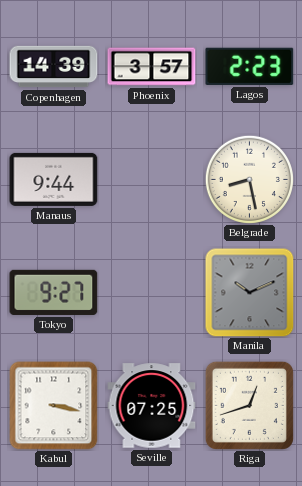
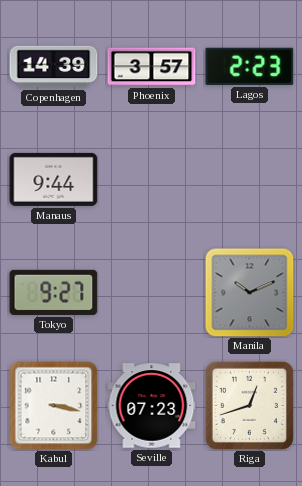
Belgrade: 8:28 -> none (249, 179)
Seville: 07:25 -> 07:23 (152, 406)
